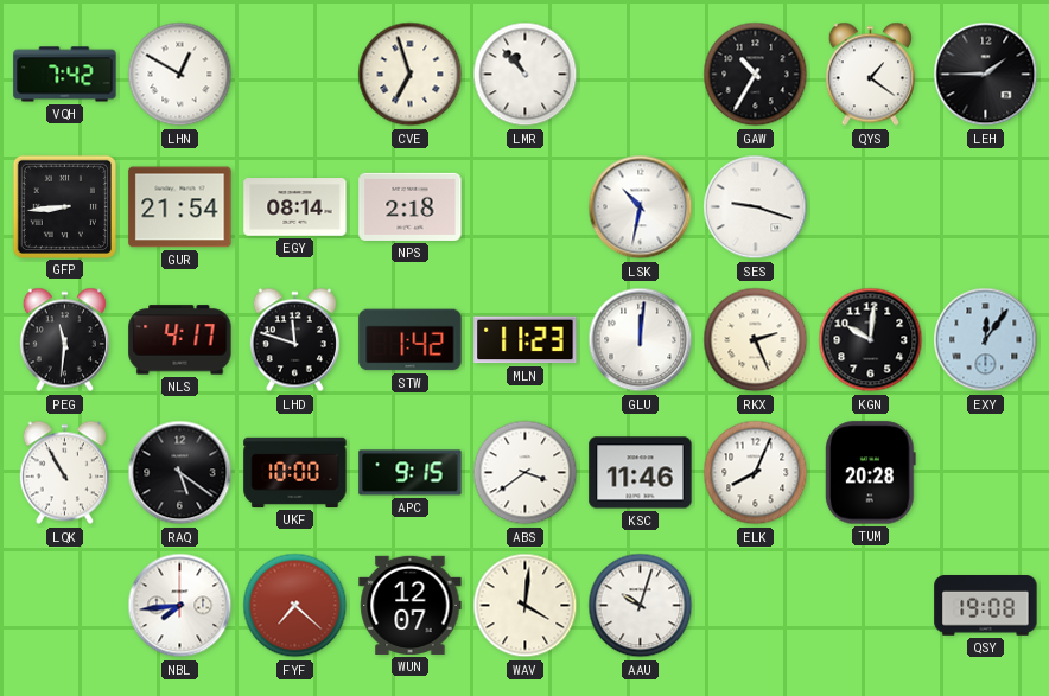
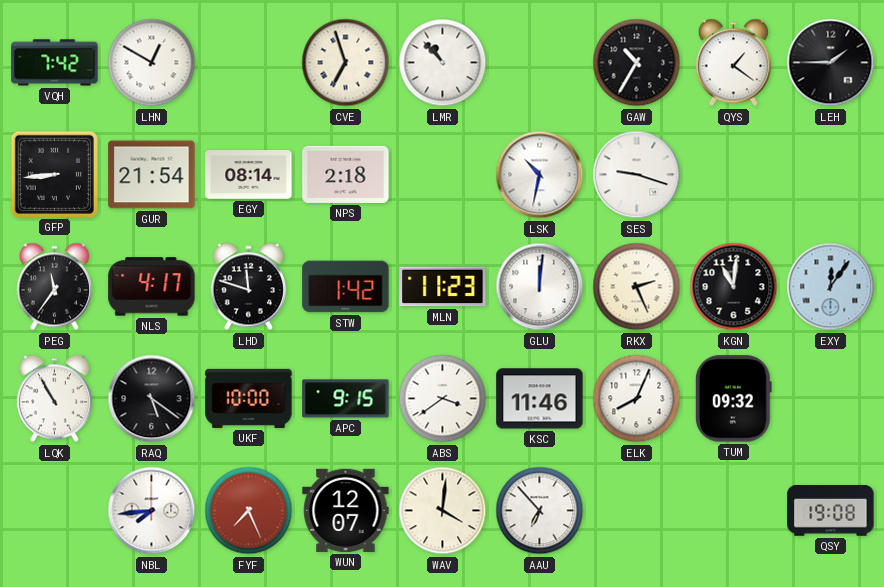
PEG: 11:31 -> 11:36 (54, 287)
KGN: 10:01 -> 11:01 (734, 287)
TUM: 20:28 -> 09:32 (733, 399)
FYF: 7:22 -> 7:26 (249, 511)
AAU: 10:03 -> 6:53 (540, 511)
